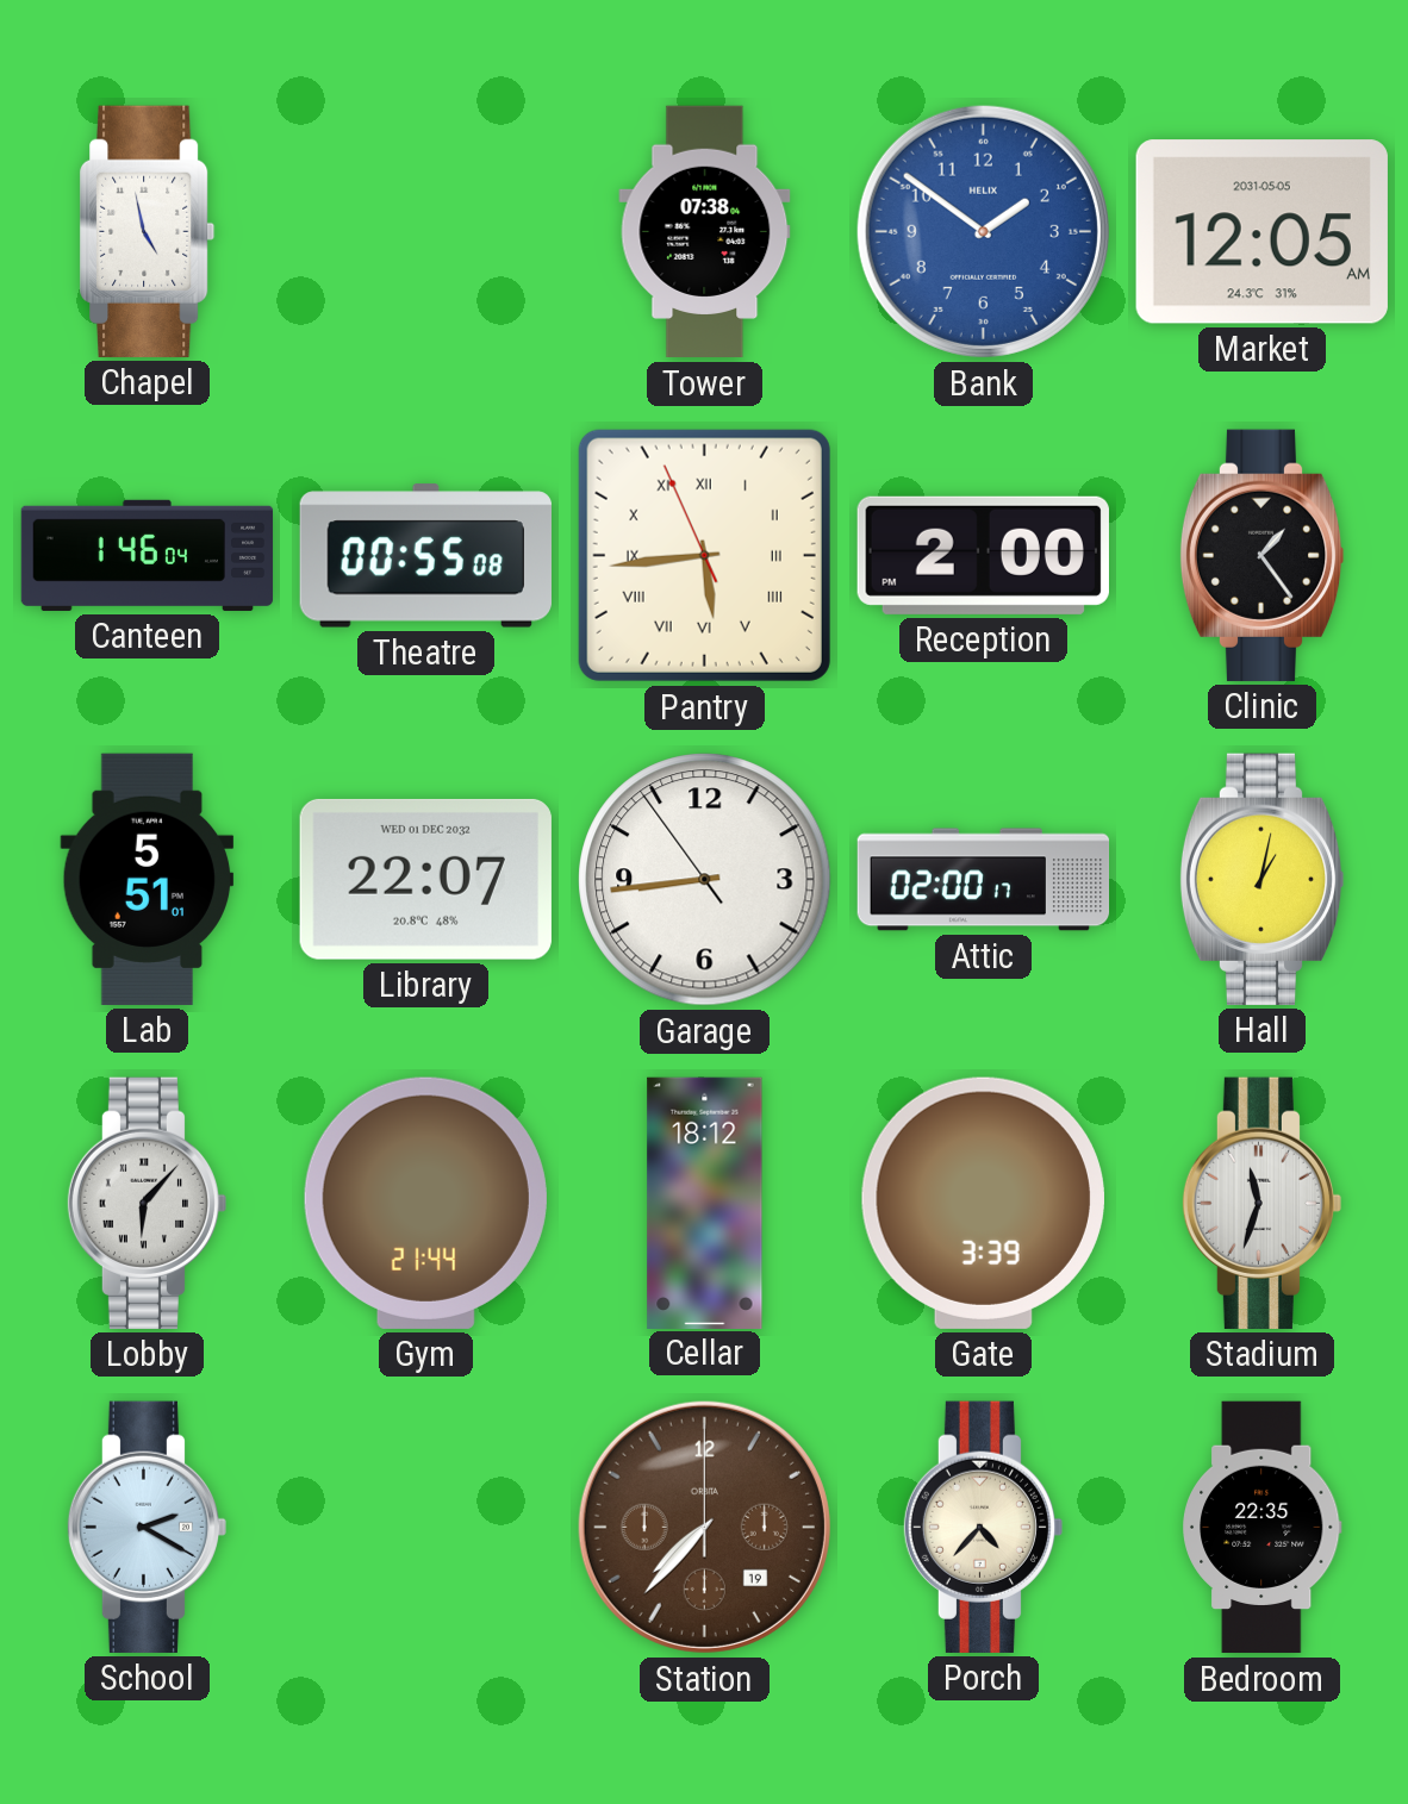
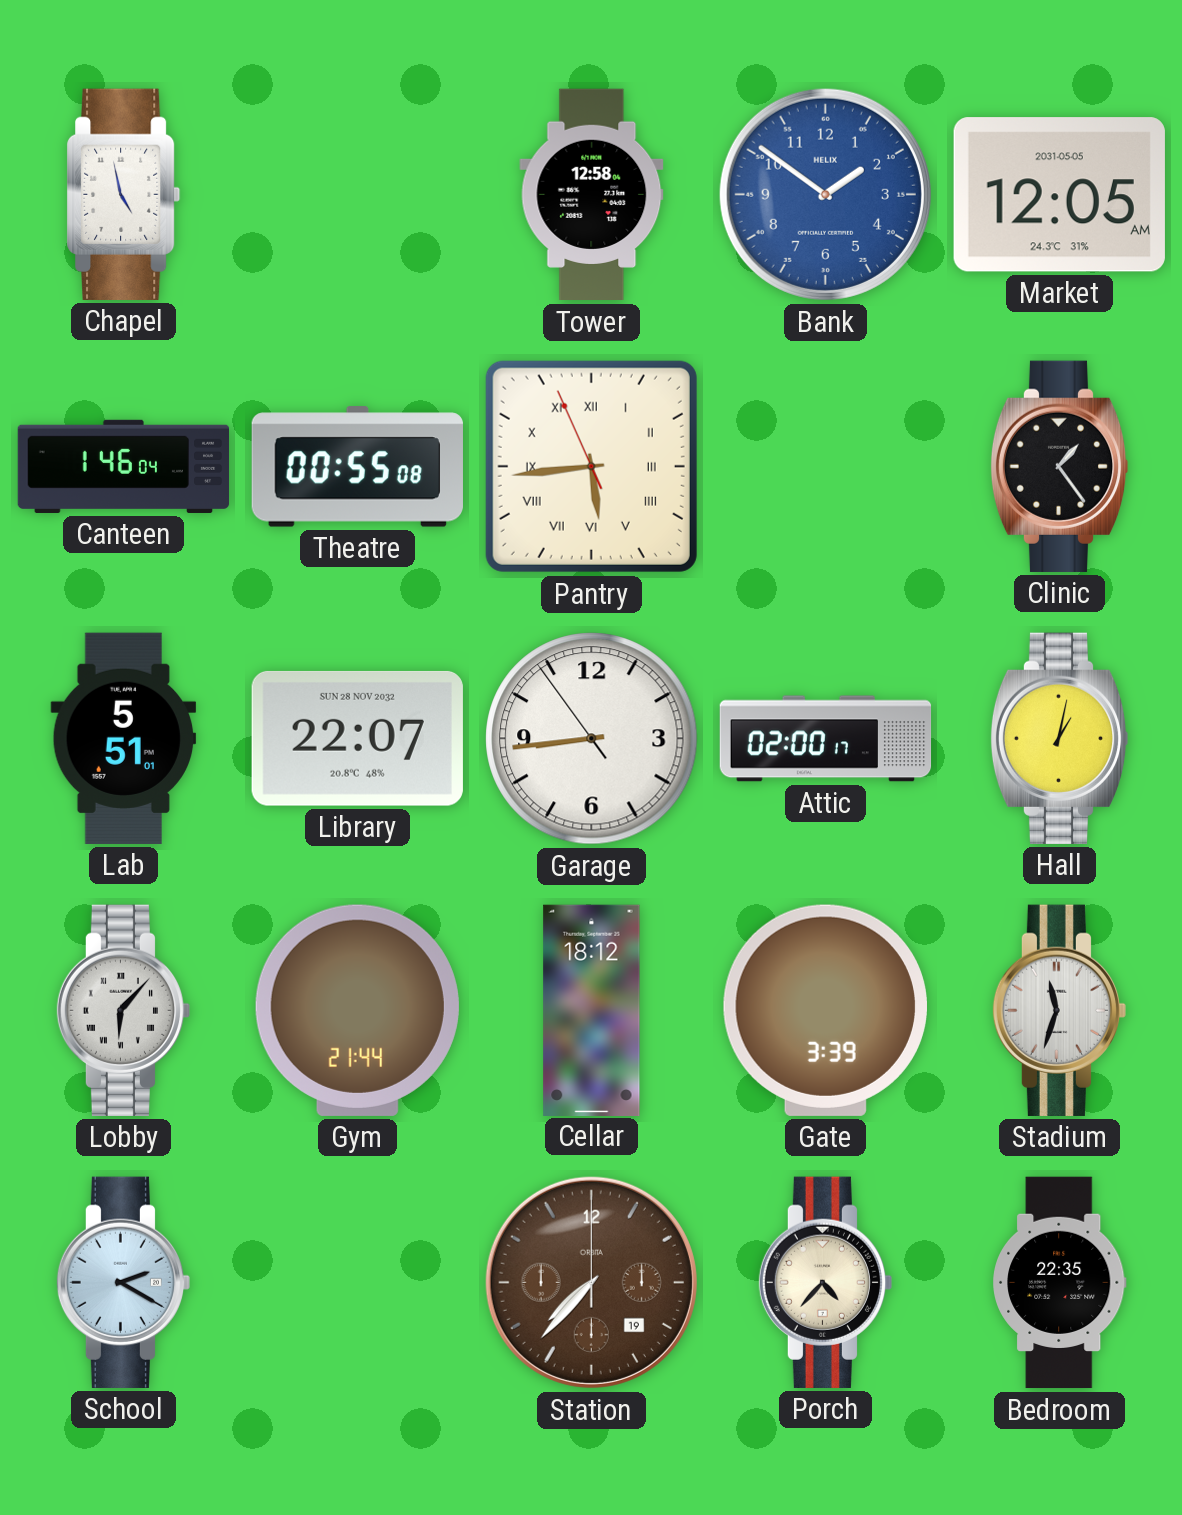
Tower: 07:38 -> 12:58 (592, 195)
Reception: 2:00 -> none (983, 555)
Library date: WED 01 DEC 2032 -> SUN 28 NOV 2032 (357, 738)
